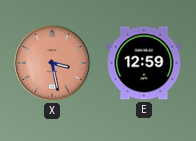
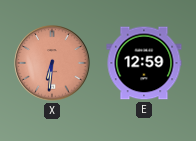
X: 3:28 -> 6:31 (52, 63)
